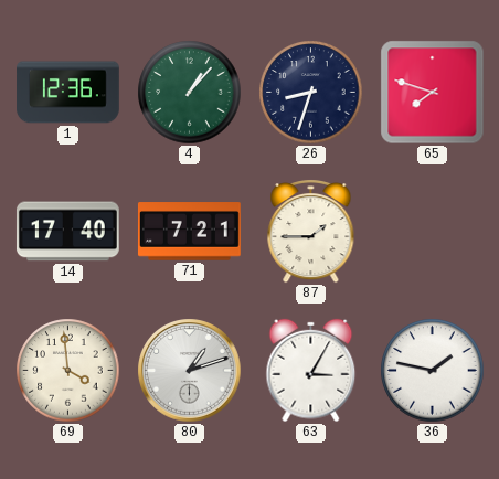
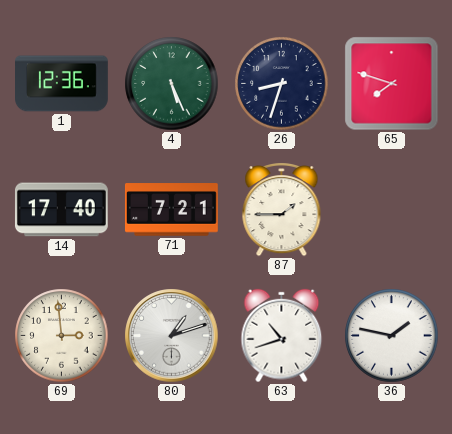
4: 1:07 -> 5:26 (172, 84)
69: 3:59 -> 2:59 (62, 336)
63: 3:05 -> 10:42 (282, 336)
